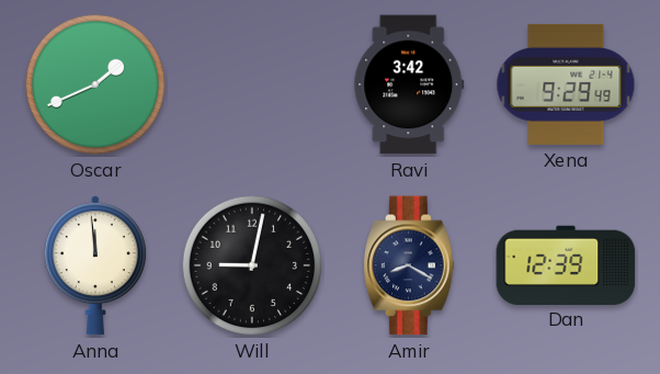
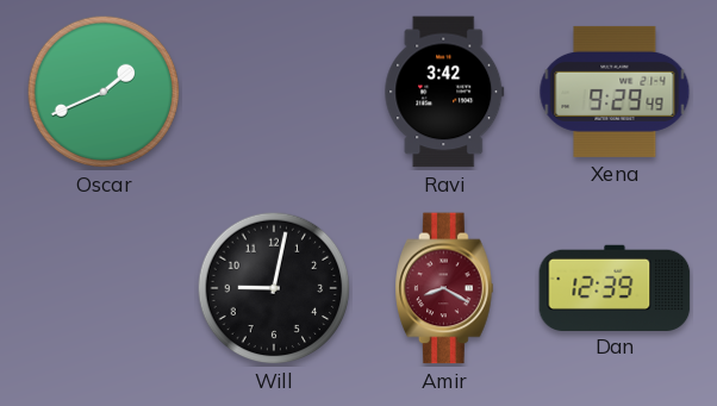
Anna: 11:59 -> none (95, 265)
Amir dial: navy -> burgundy (444, 288)
